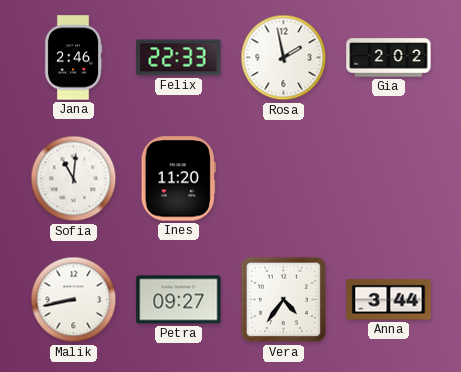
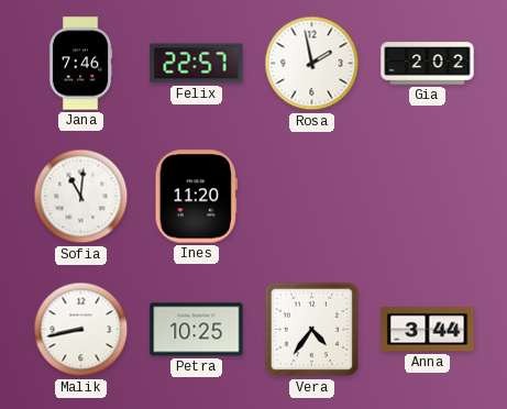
Jana: 2:46 -> 7:46 (80, 64)
Felix: 22:33 -> 22:57 (197, 64)
Petra: 09:27 -> 10:25 (197, 330)
